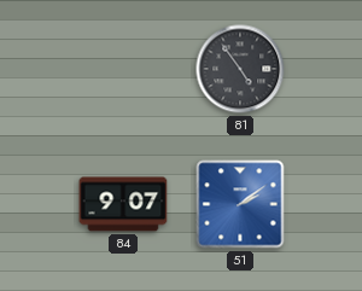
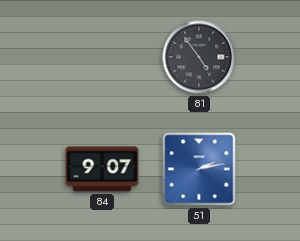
51: 2:09 -> 2:13 (199, 169)
